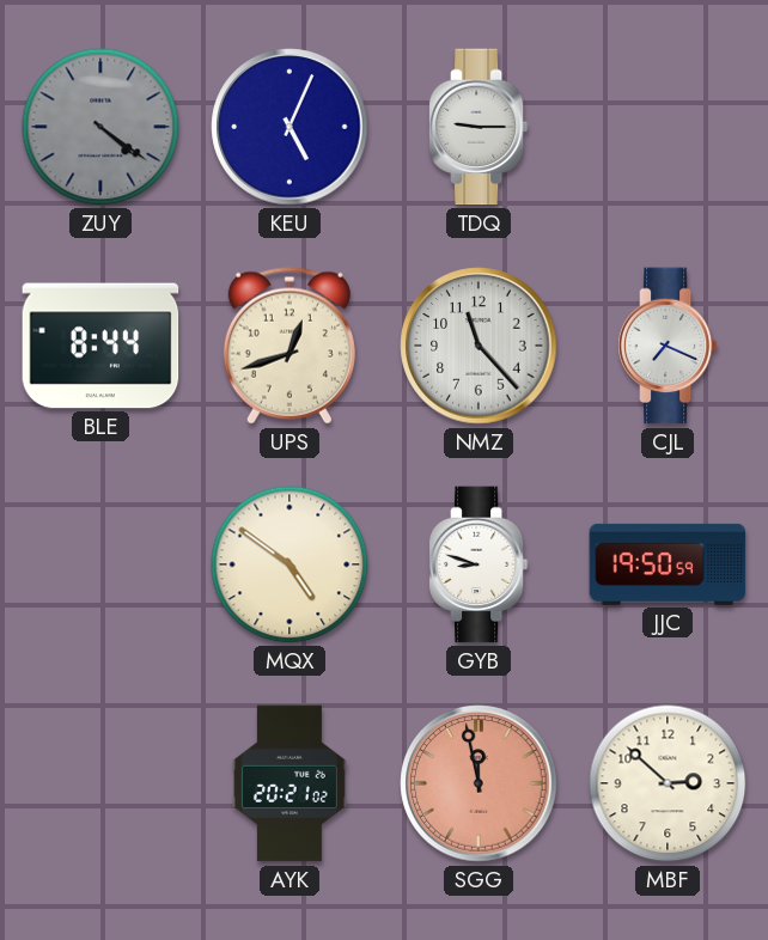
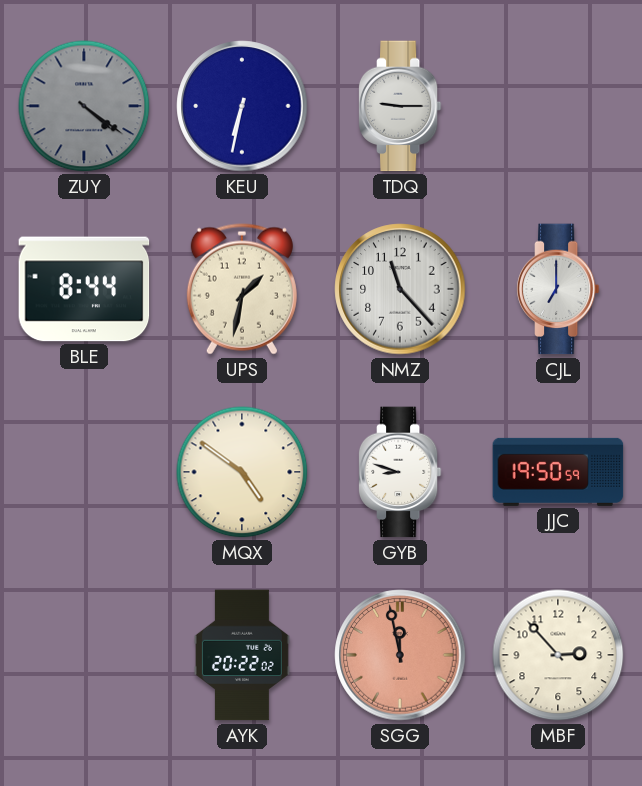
KEU: 5:04 -> 6:32 (242, 106)
UPS: 12:42 -> 1:32 (242, 289)
CJL: 7:19 -> 7:00 (558, 289)
AYK: 20:21 -> 20:22 (242, 655)
MBF: 2:52 -> 2:53 (558, 655)
